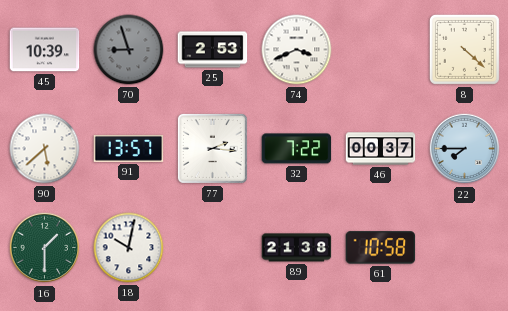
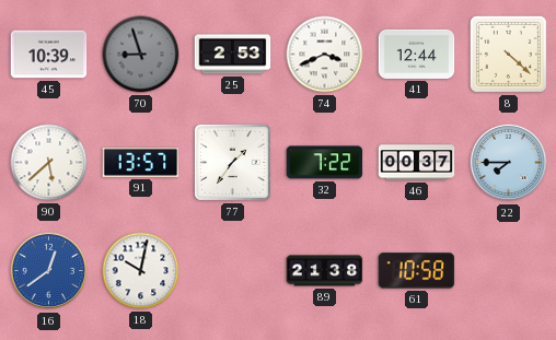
41: none -> 12:44 (417, 54)
77: 2:16 -> 1:36 (232, 162)
16: 1:30 -> 12:39 (49, 271)
16 dial: green -> blue (49, 271)
